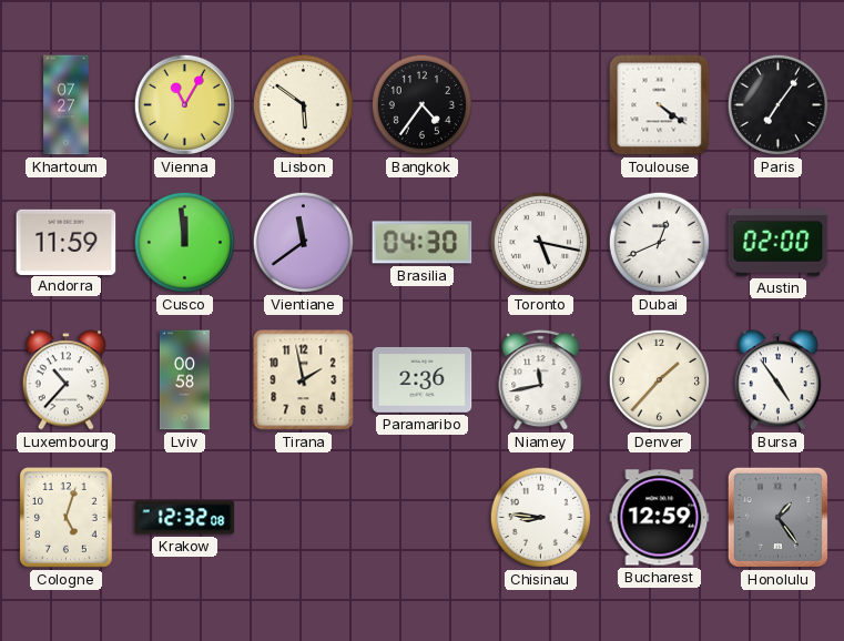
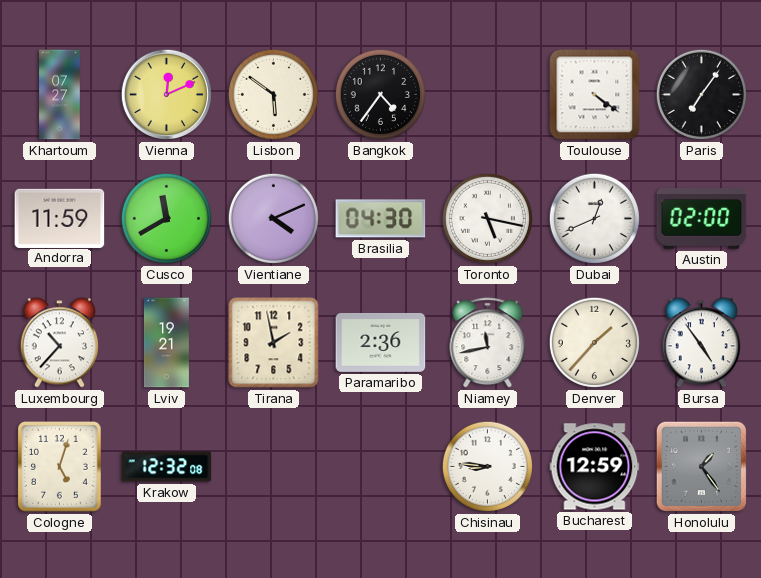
Vienna: 11:05 -> 12:11 (166, 94)
Cusco: 11:59 -> 11:40 (166, 218)
Vientiane: 11:39 -> 4:11 (273, 218)
Lviv: 00:58 -> 19:21 (166, 343)
